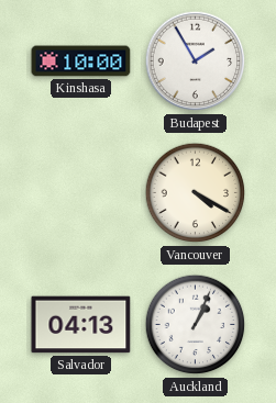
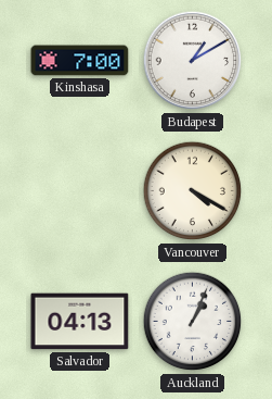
Kinshasa: 10:00 -> 7:00 (80, 61)
Budapest: 1:55 -> 1:10 (193, 61)
